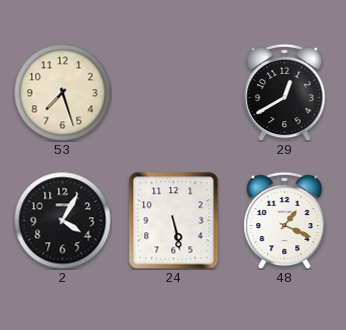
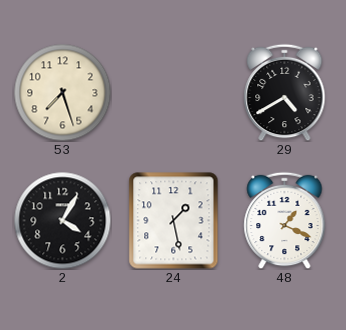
29: 12:40 -> 4:40 (285, 92)
24: 5:28 -> 1:28 (174, 221)
